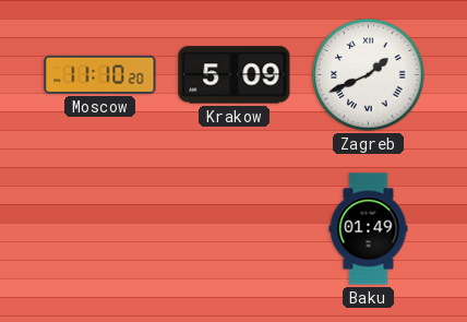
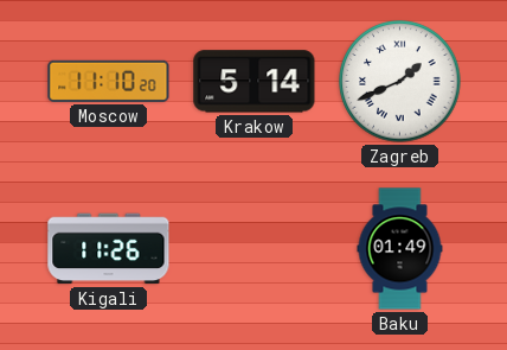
Krakow: 5:09 -> 5:14 (255, 82)
Kigali: none -> 11:26 (109, 249)
